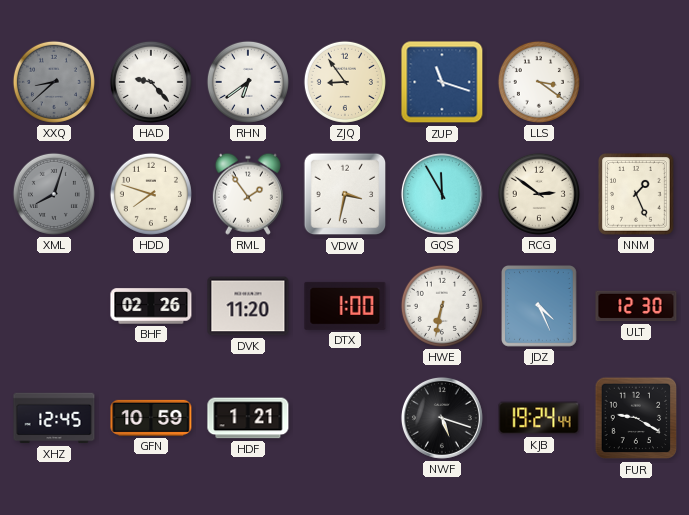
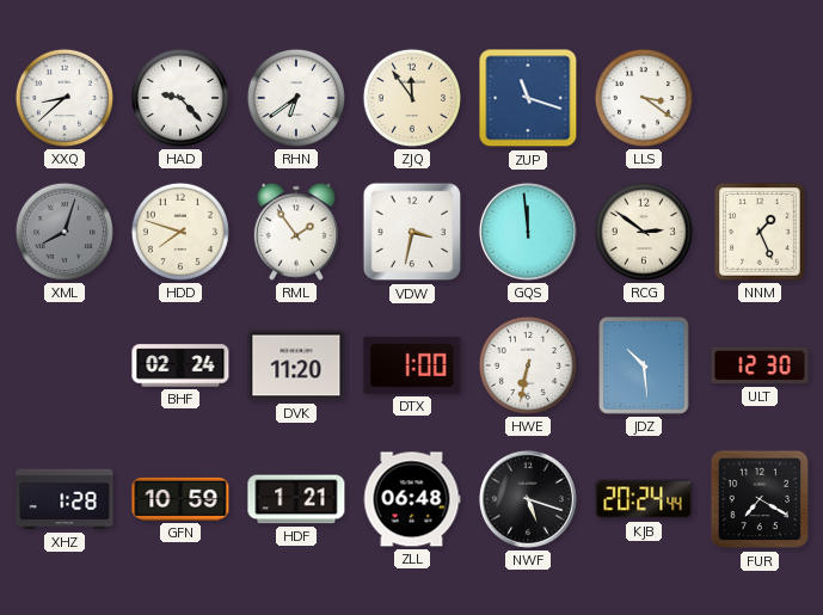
XXQ dial: grey -> white (65, 98)
ZJQ: 8:54 -> 11:54 (412, 98)
GQS: 11:55 -> 11:59 (528, 232)
BHF: 02:26 -> 02:24 (180, 365)
JDZ: 4:26 -> 10:29 (645, 367)
XHZ: 12:45 -> 1:28 (65, 499)
ZLL: none -> 06:48 (412, 499)
KJB: 19:24 -> 20:24 (644, 499)
FUR: 9:20 -> 7:20 (760, 499)
